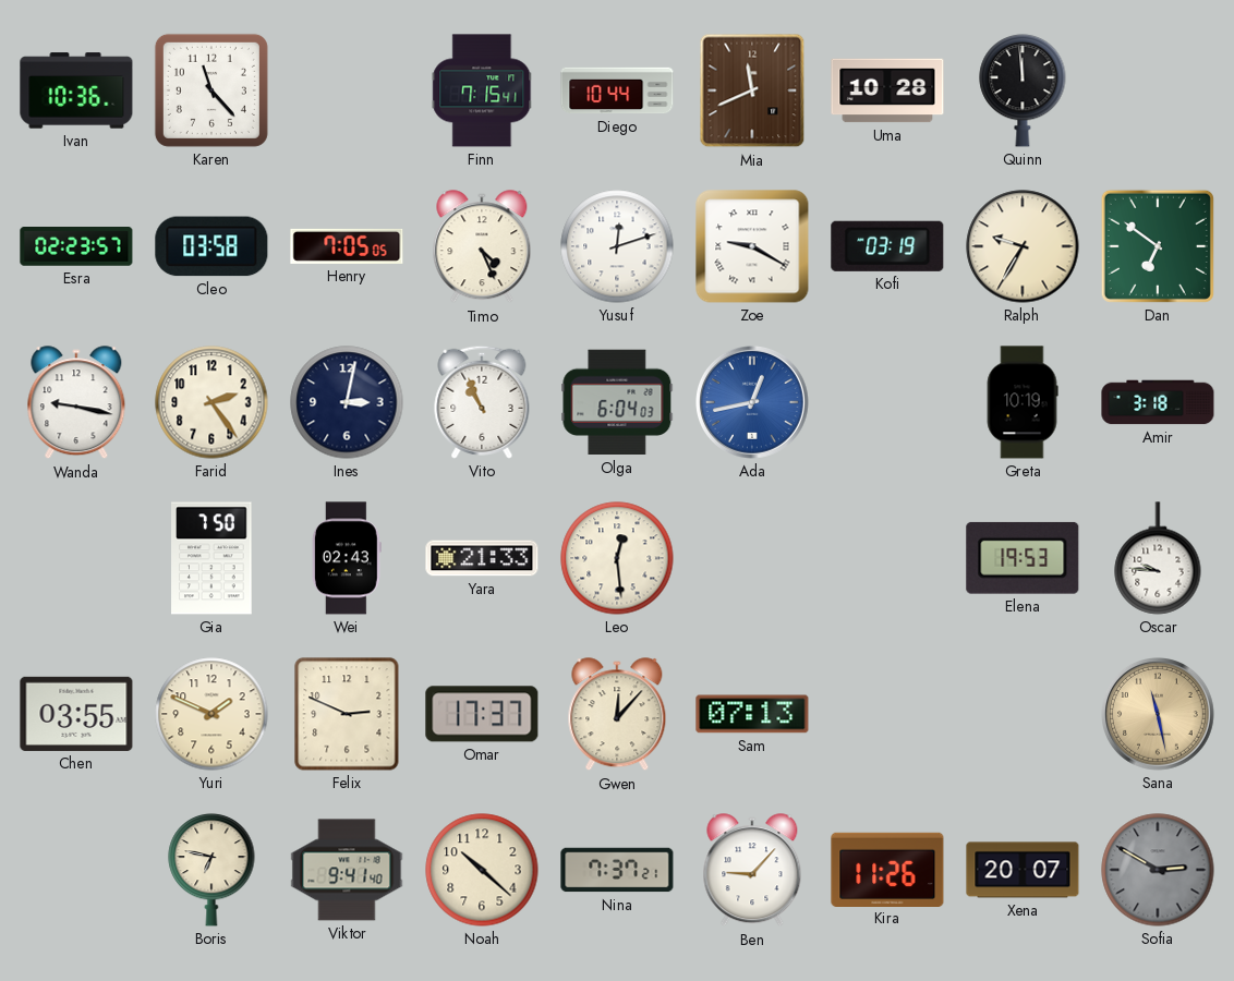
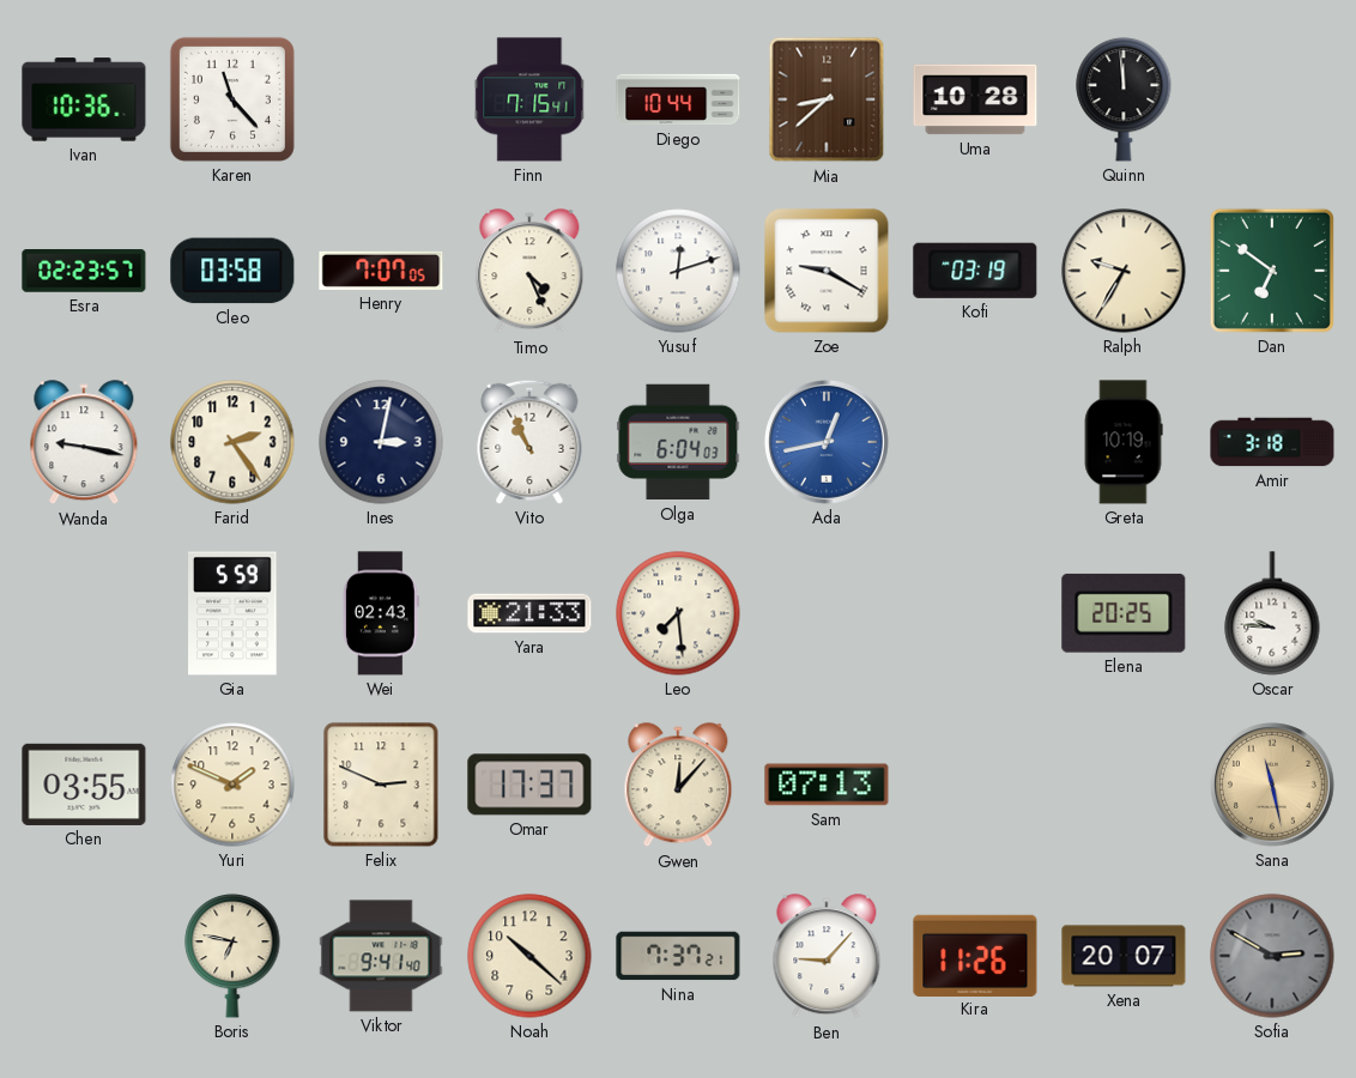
Mia: 11:41 -> 8:38 (827, 99)
Henry: 7:05 -> 7:07 (381, 271)
Gia: 7:50 -> 5:59 (232, 613)
Leo: 12:29 -> 7:29 (678, 613)
Elena: 19:53 -> 20:25 (1124, 613)
